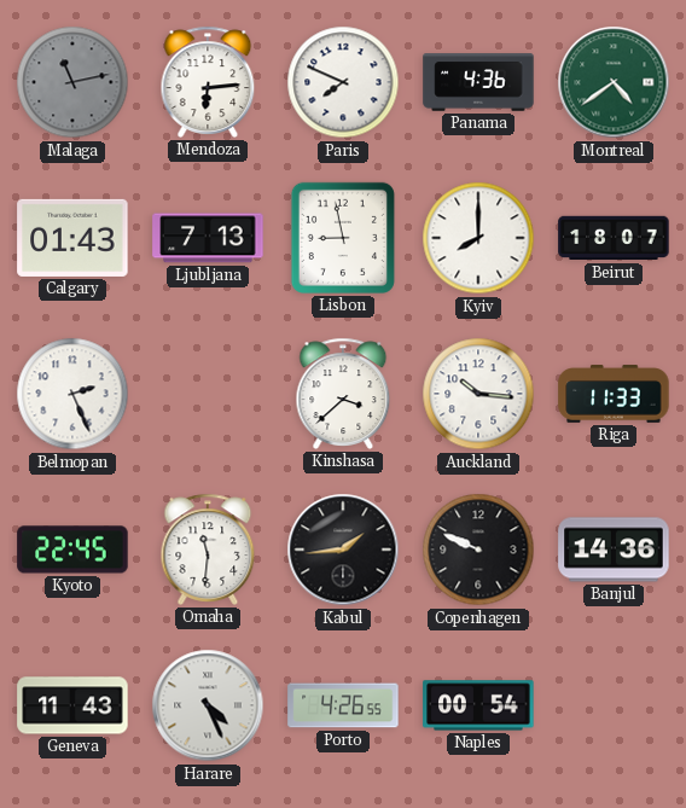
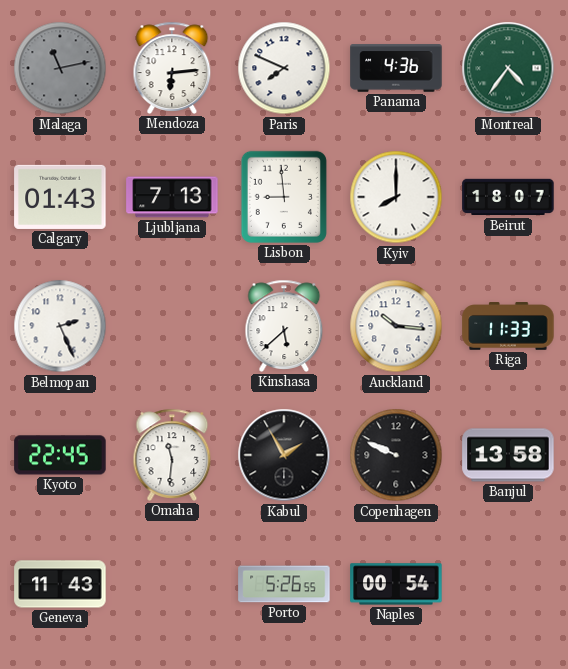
Montreal: 4:39 -> 4:36 (508, 68)
Lisbon: 8:58 -> 8:59 (284, 197)
Kinshasa: 3:38 -> 5:38 (284, 326)
Kabul: 1:44 -> 1:55 (284, 455)
Banjul: 14:36 -> 13:58 (508, 455)
Harare: 4:26 -> none (208, 705)
Porto: 4:26 -> 5:26 (284, 584)
